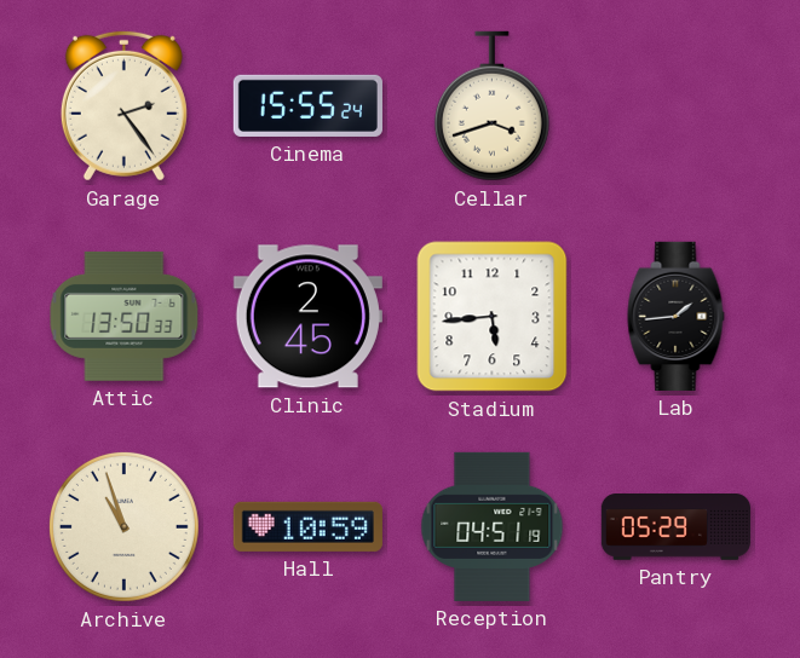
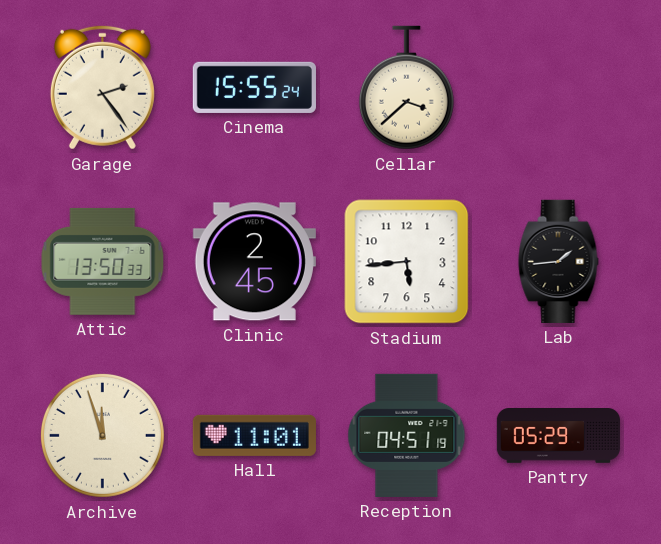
Cellar: 3:42 -> 3:38 (406, 88)
Archive: 10:57 -> 11:57 (102, 435)
Hall: 10:59 -> 11:01 (254, 435)
